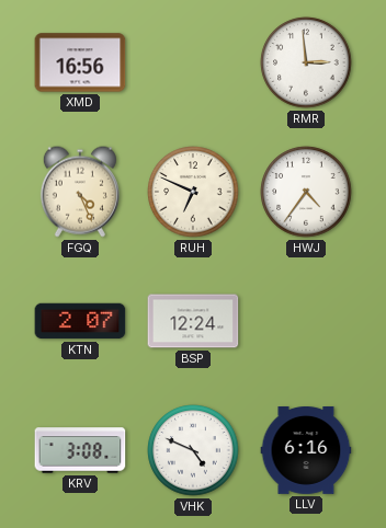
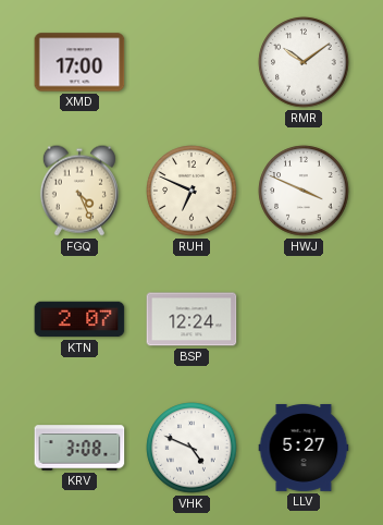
XMD: 16:56 -> 17:00 (79, 62)
RMR: 2:59 -> 10:09 (304, 62)
HWJ: 4:36 -> 3:49 (304, 191)
LLV: 6:16 -> 5:27 (304, 449)
